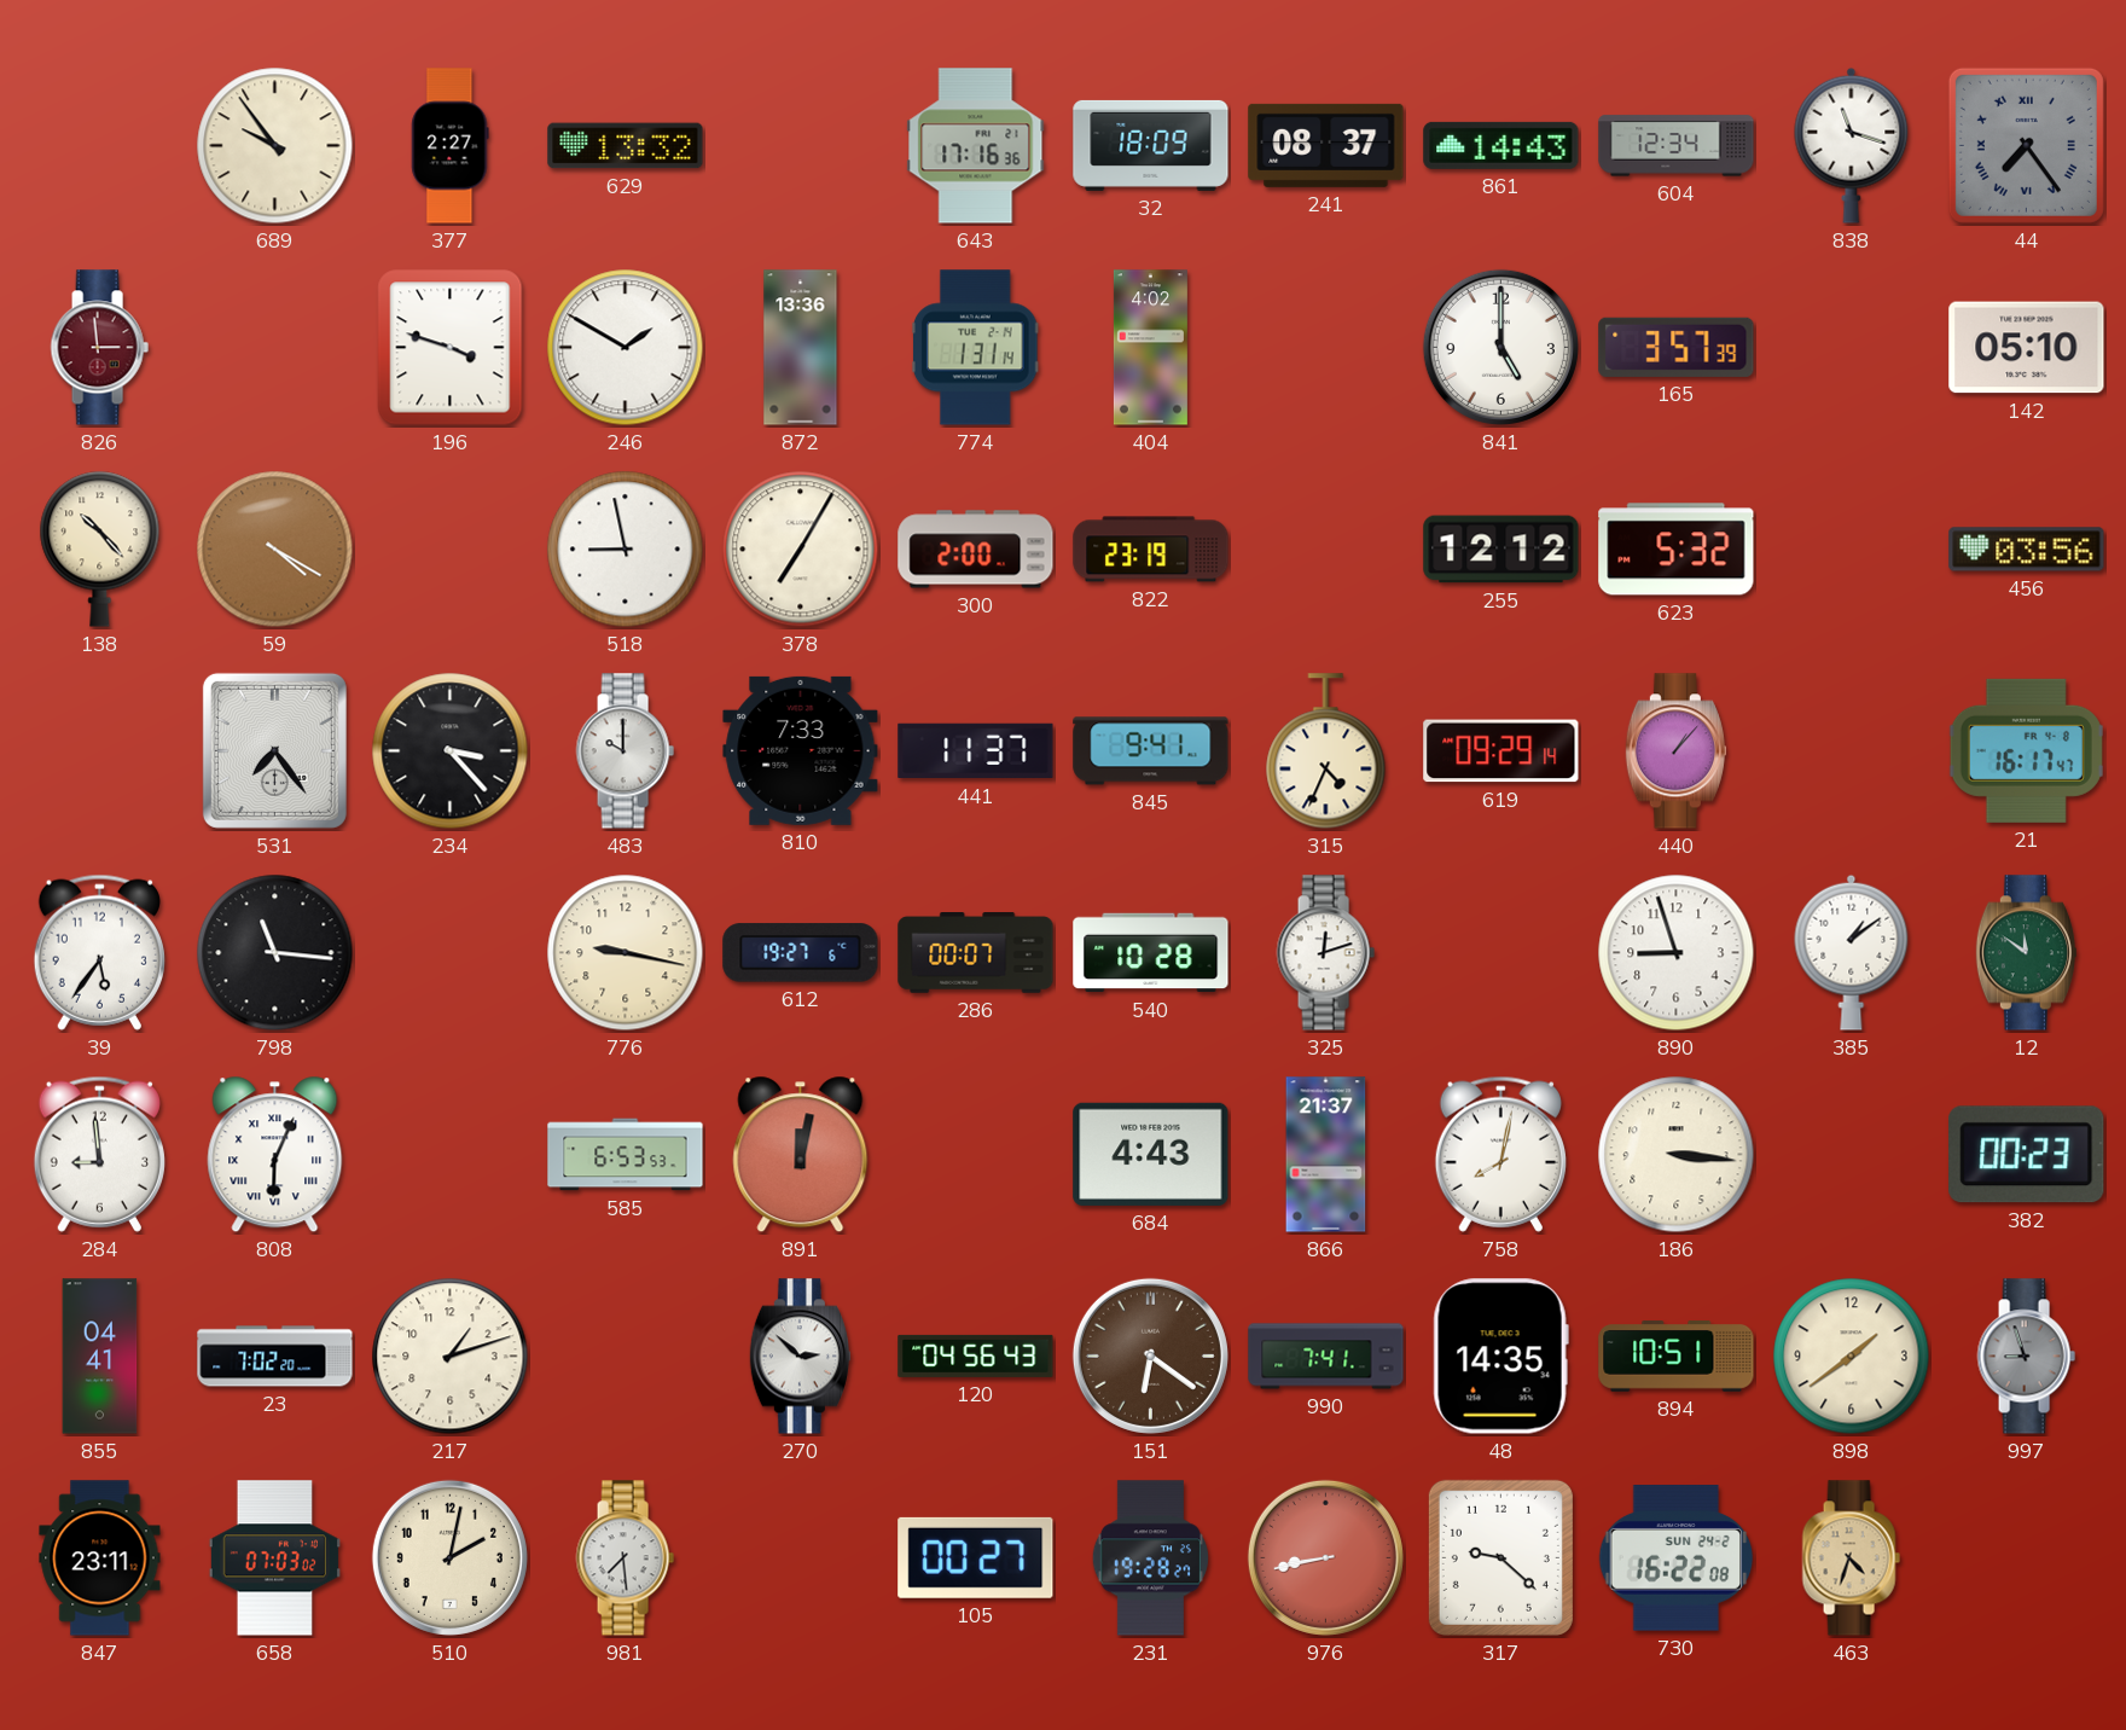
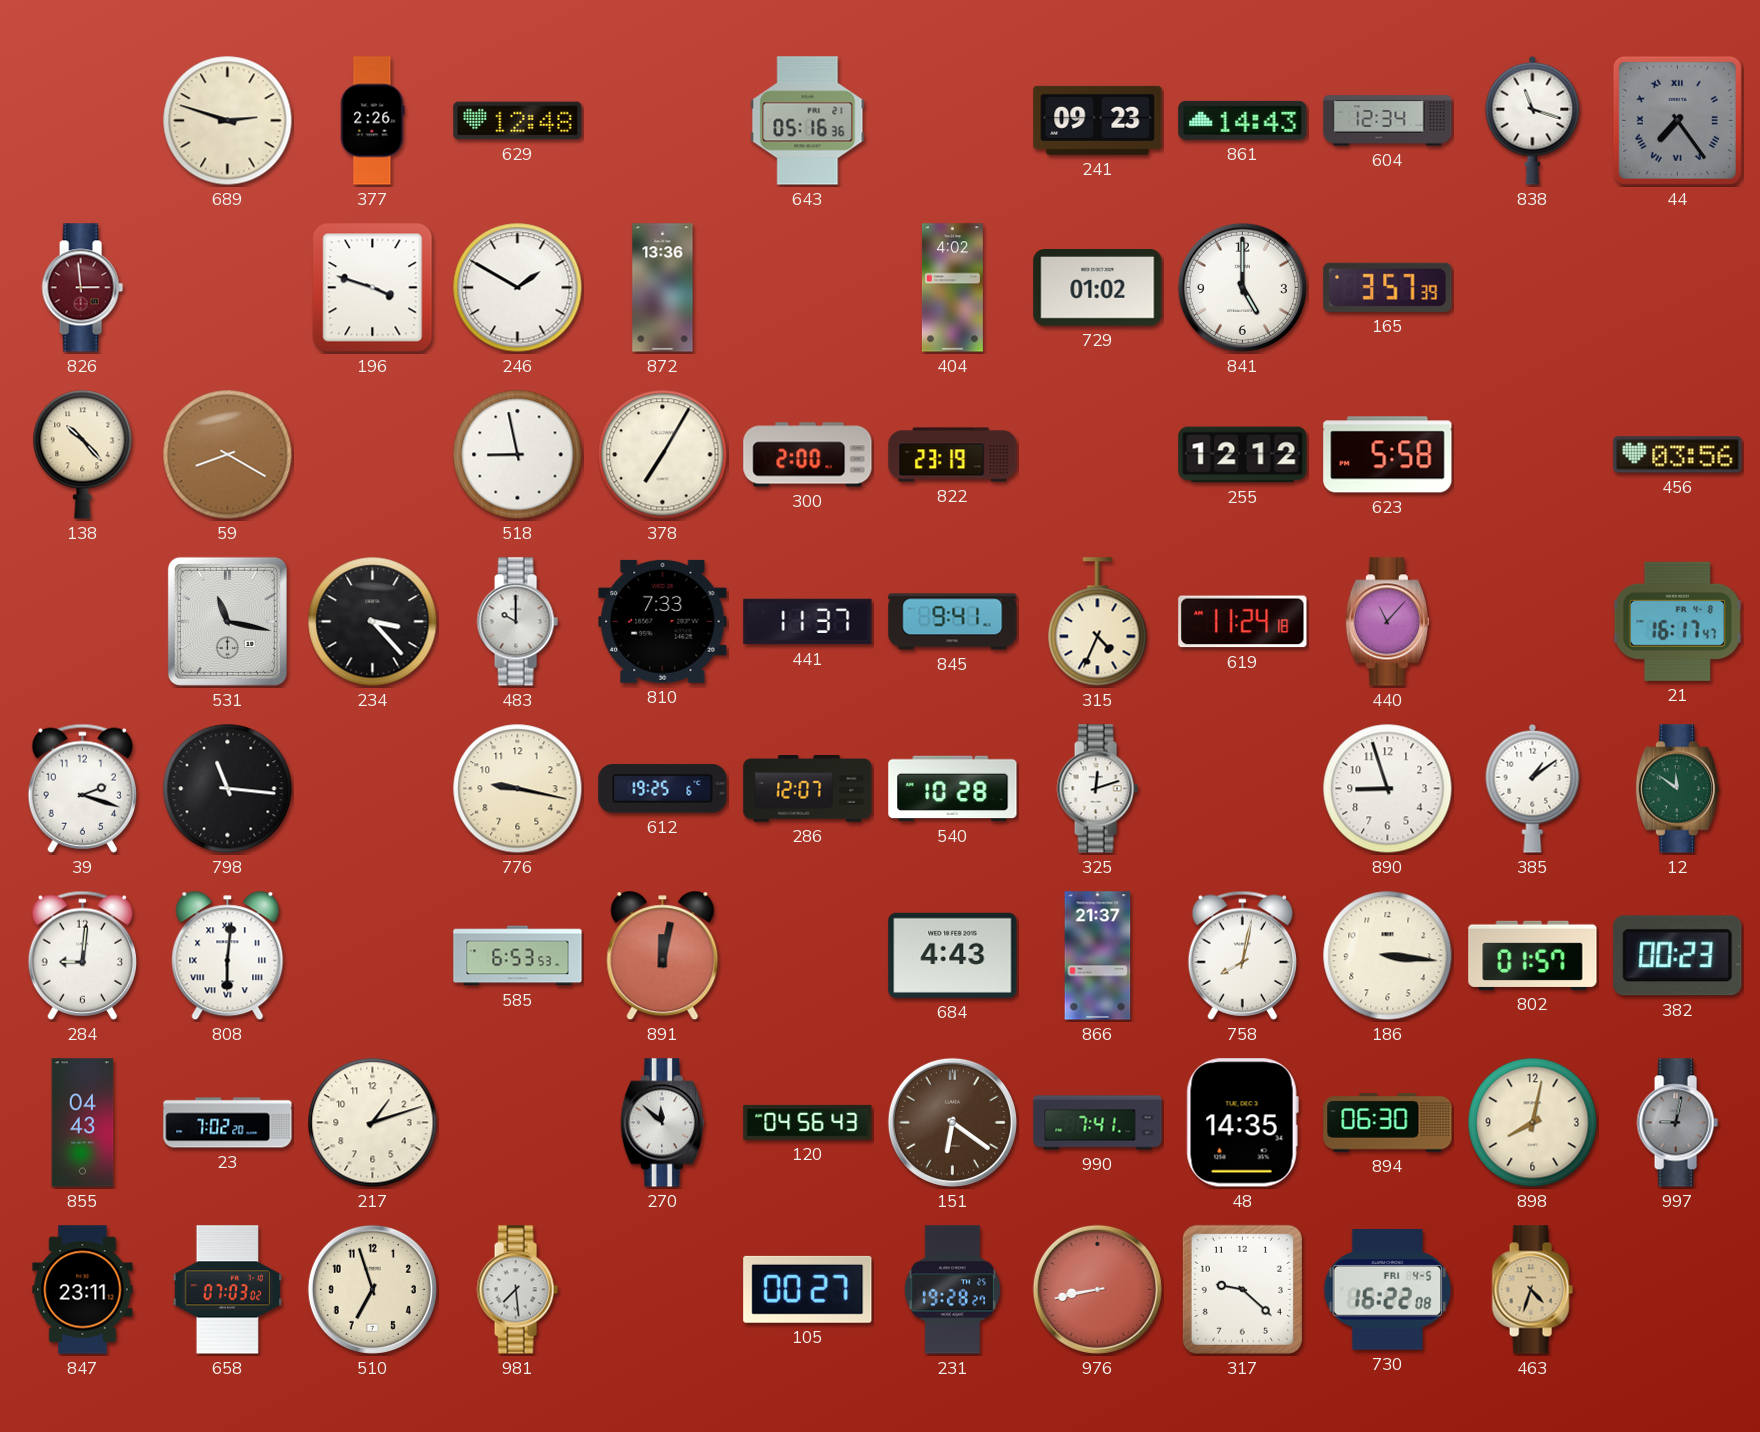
689: 9:54 -> 2:48 (228, 121)
377: 2:27 -> 2:26 (373, 121)
629: 13:32 -> 12:48 (518, 121)
643: 17:16 -> 05:16 (808, 121)
32: 18:09 -> none (1151, 145)
241: 08:37 -> 09:23 (1098, 120)
774: 1:31 -> none (975, 348)
729: none -> 01:02 (1098, 288)
142: 05:10 -> none (2027, 348)
59: 4:20 -> 8:20 (228, 455)
623: 5:32 -> 5:58 (1388, 455)
531: 7:24 -> 11:17 (227, 621)
619: 09:29 -> 11:24 (1243, 622)
440: 1:07 -> 11:07 (1387, 622)
39: 5:36 -> 2:18 (82, 788)
612: 19:27 -> 19:25 (663, 789)
286: 00:07 -> 12:07 (808, 789)
284: 8:59 -> 9:01 (82, 955)
808: 6:04 -> 6:01 (228, 956)
802: none -> 01:57 (1533, 955)
855: 04:41 -> 04:43 (83, 1123)
270: 2:52 -> 11:52 (662, 1123)
894: 10:51 -> 06:30 (1388, 1123)
898: 1:39 -> 8:02 (1533, 1123)
997: 8:57 -> 9:02 (1677, 1123)
510: 2:02 -> 6:57 (372, 1289)
730 date: SUN 24-2 -> FRI 4-5 (1388, 1290)
